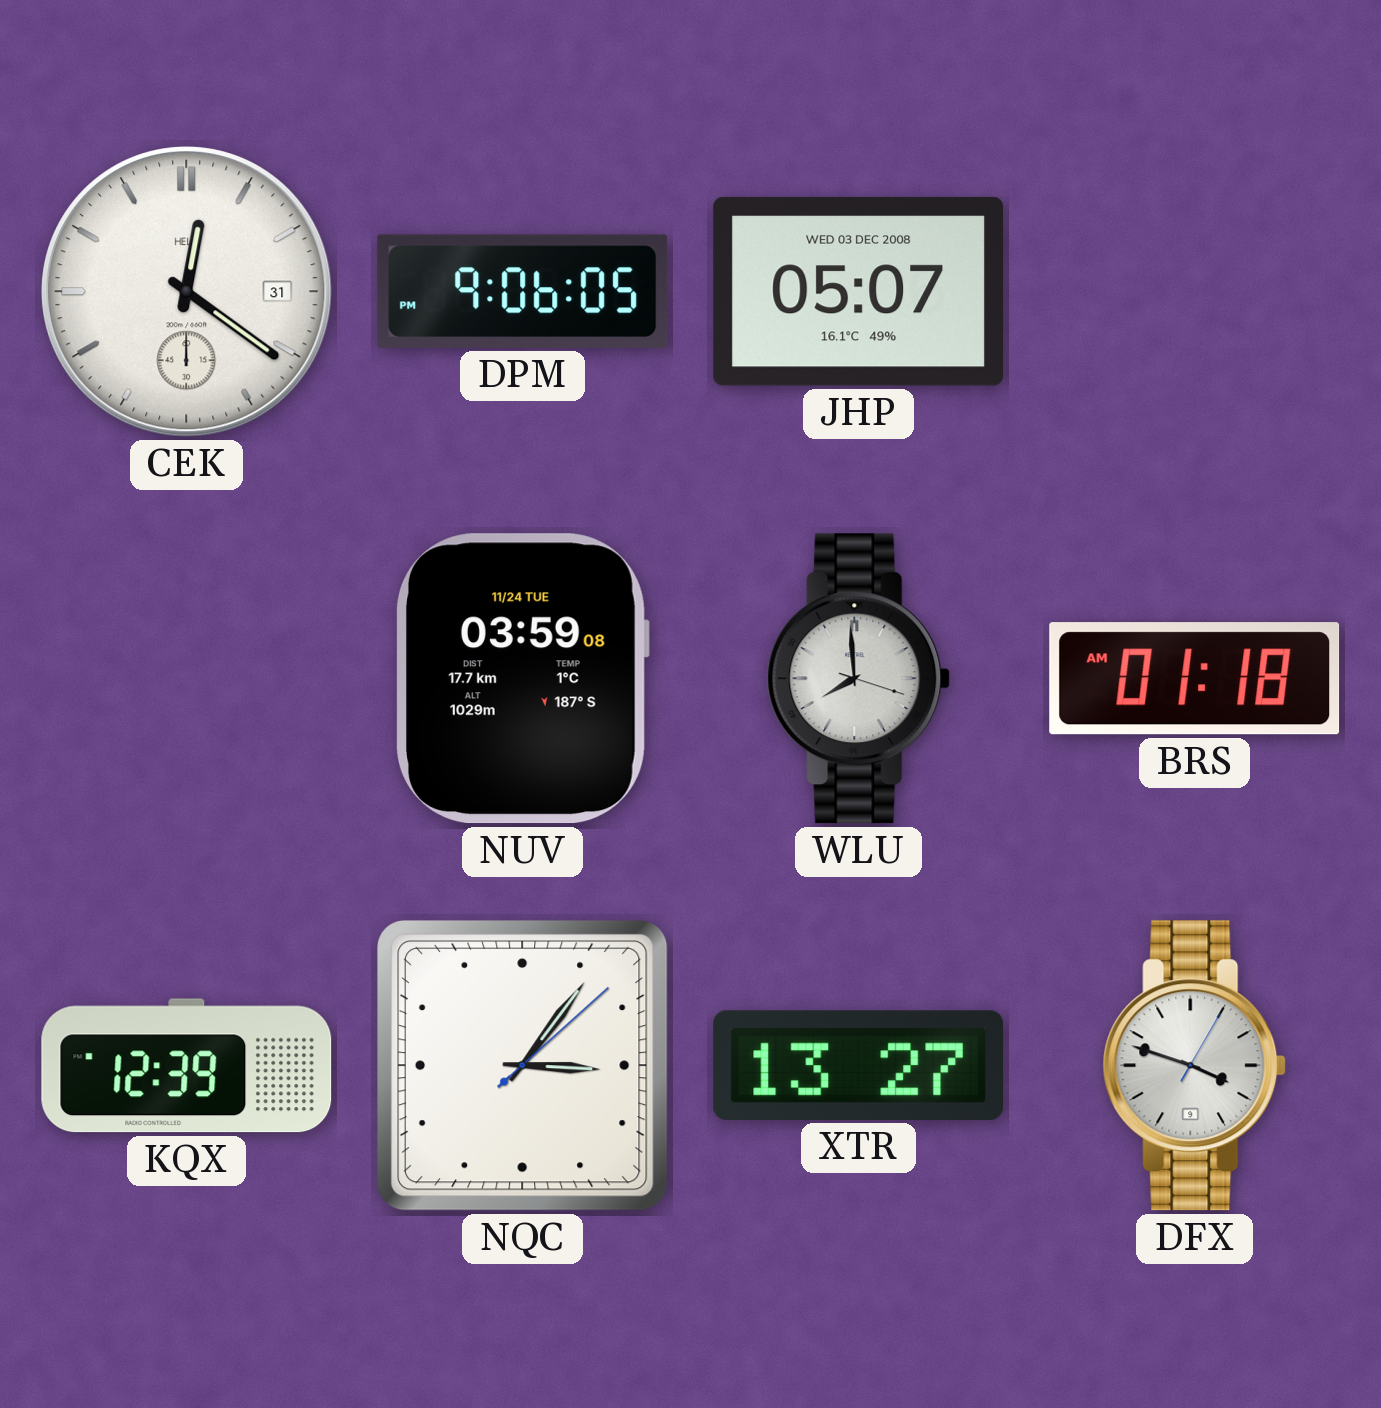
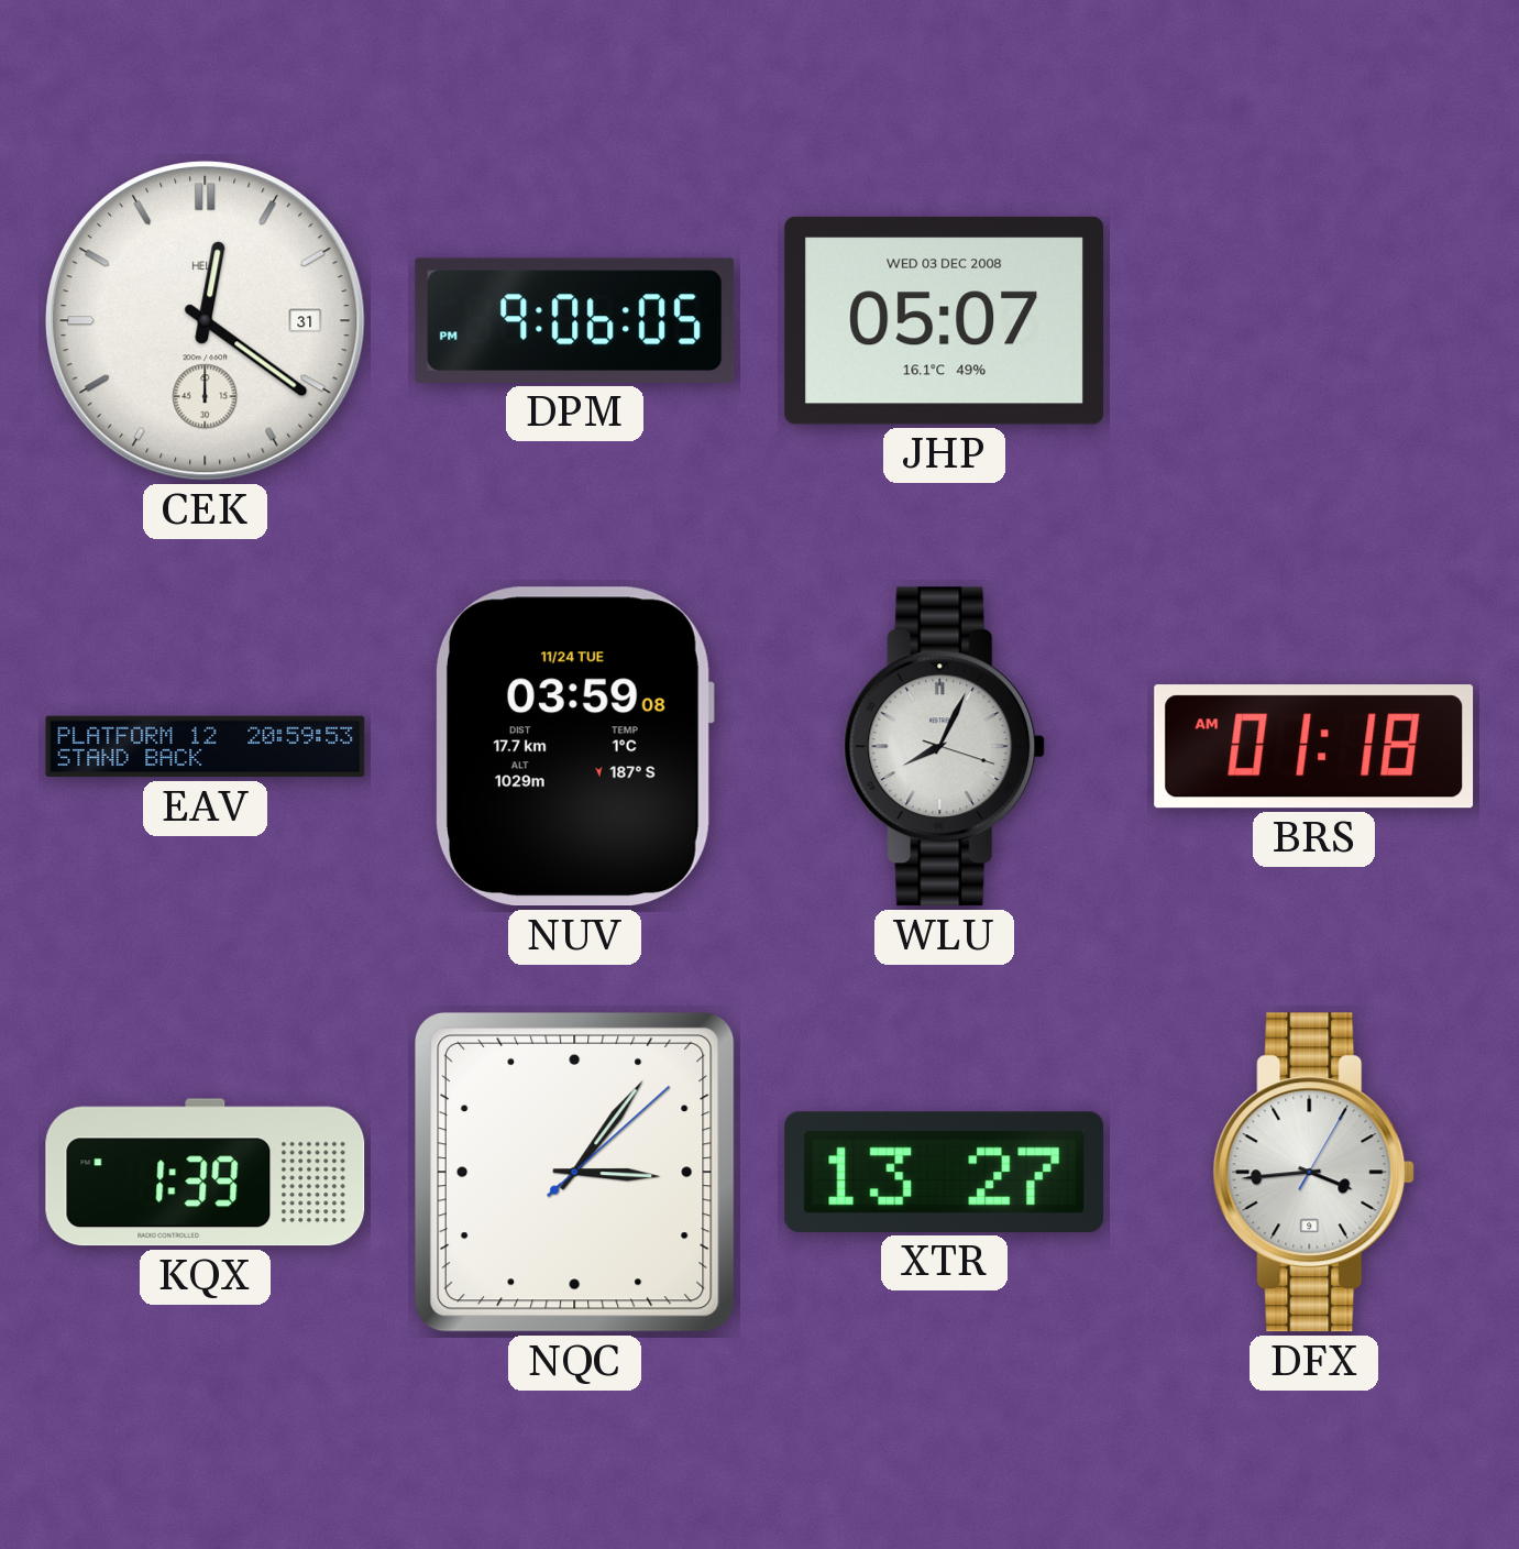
EAV: none -> 20:59 (206, 747)
WLU: 7:59 -> 8:04 (945, 747)
KQX: 12:39 -> 1:39 (206, 1173)
DFX: 3:48 -> 3:44 (1314, 1173)
